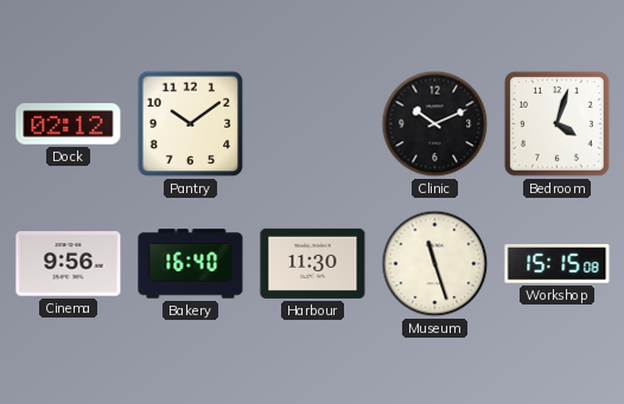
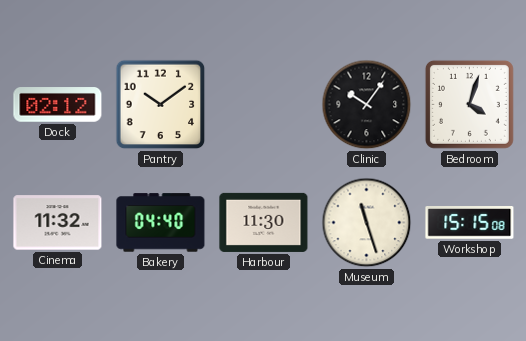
Clinic: 10:11 -> 10:06 (367, 105)
Cinema: 9:56 -> 11:32 (58, 223)
Bakery: 16:40 -> 04:40 (161, 223)
